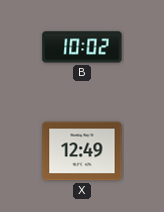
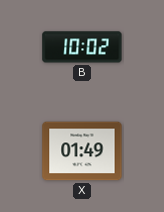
X: 12:49 -> 01:49 (82, 151)
